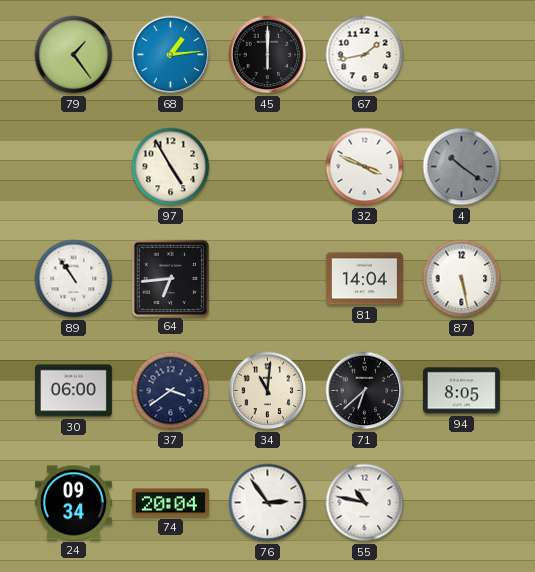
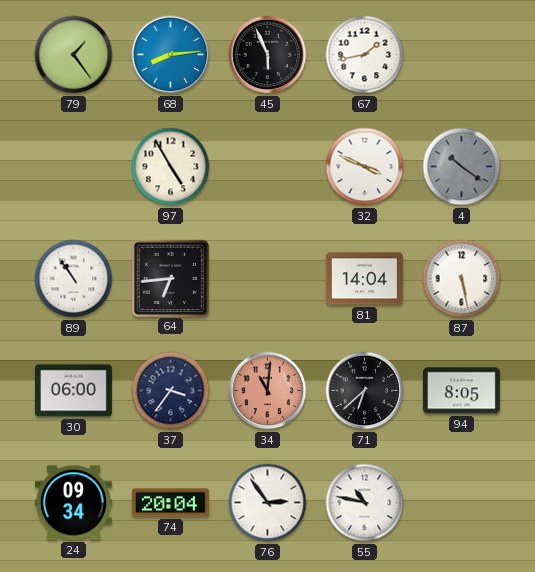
68: 1:14 -> 8:14 (171, 55)
45: 6:00 -> 5:56 (268, 55)
37: 3:39 -> 3:36 (171, 391)
34 dial: cream -> salmon (268, 391)
